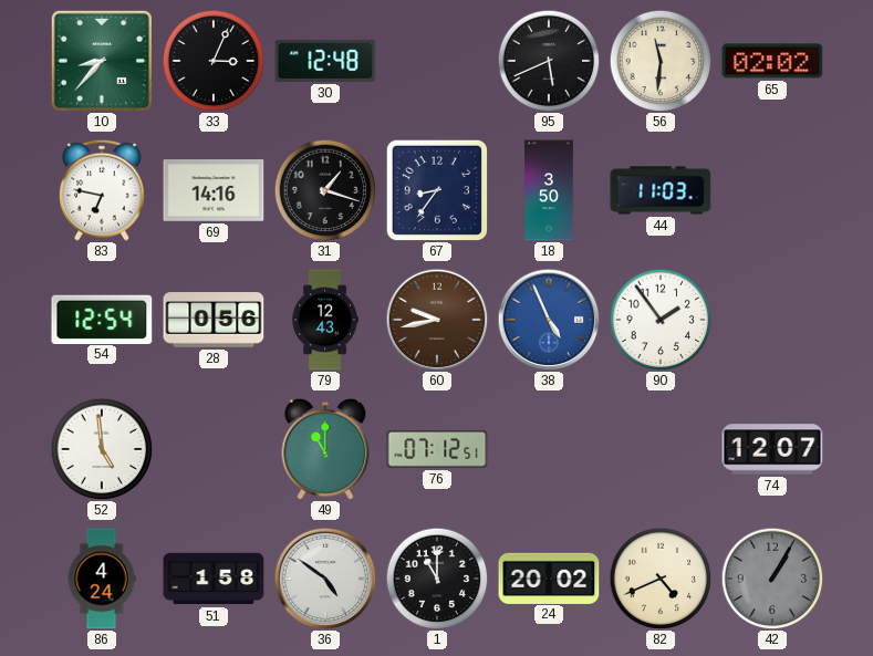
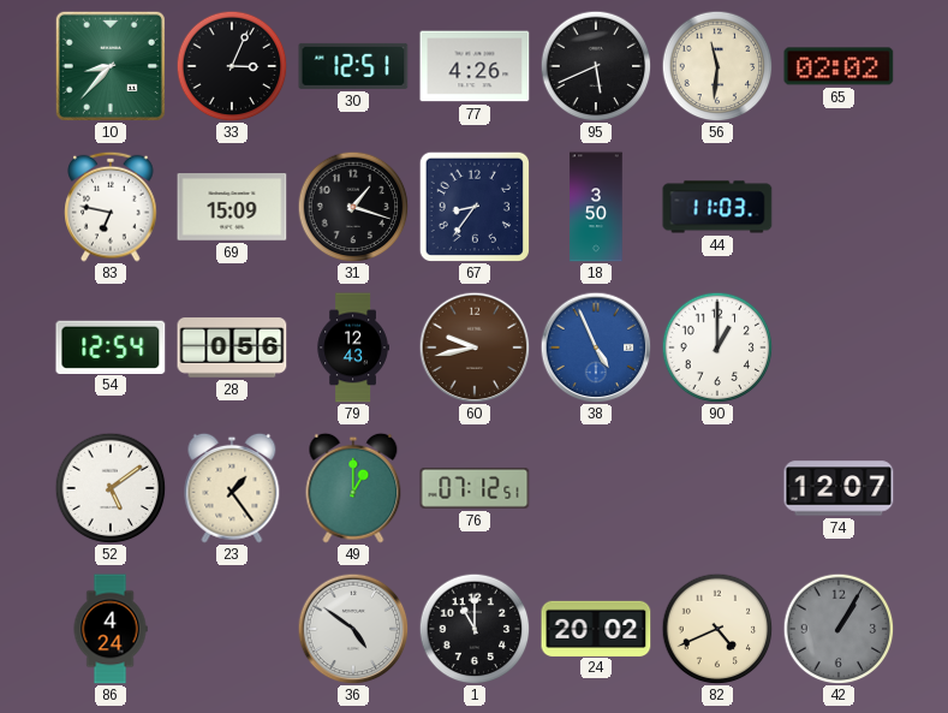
30: 12:48 -> 12:51 (353, 66)
77: none -> 4:26 (475, 66)
69: 14:16 -> 15:09 (232, 207)
90: 1:54 -> 1:00 (717, 347)
52: 4:59 -> 5:09 (111, 488)
23: none -> 1:24 (232, 488)
49: 11:00 -> 1:00 (353, 488)
51: 1:58 -> none (214, 579)
